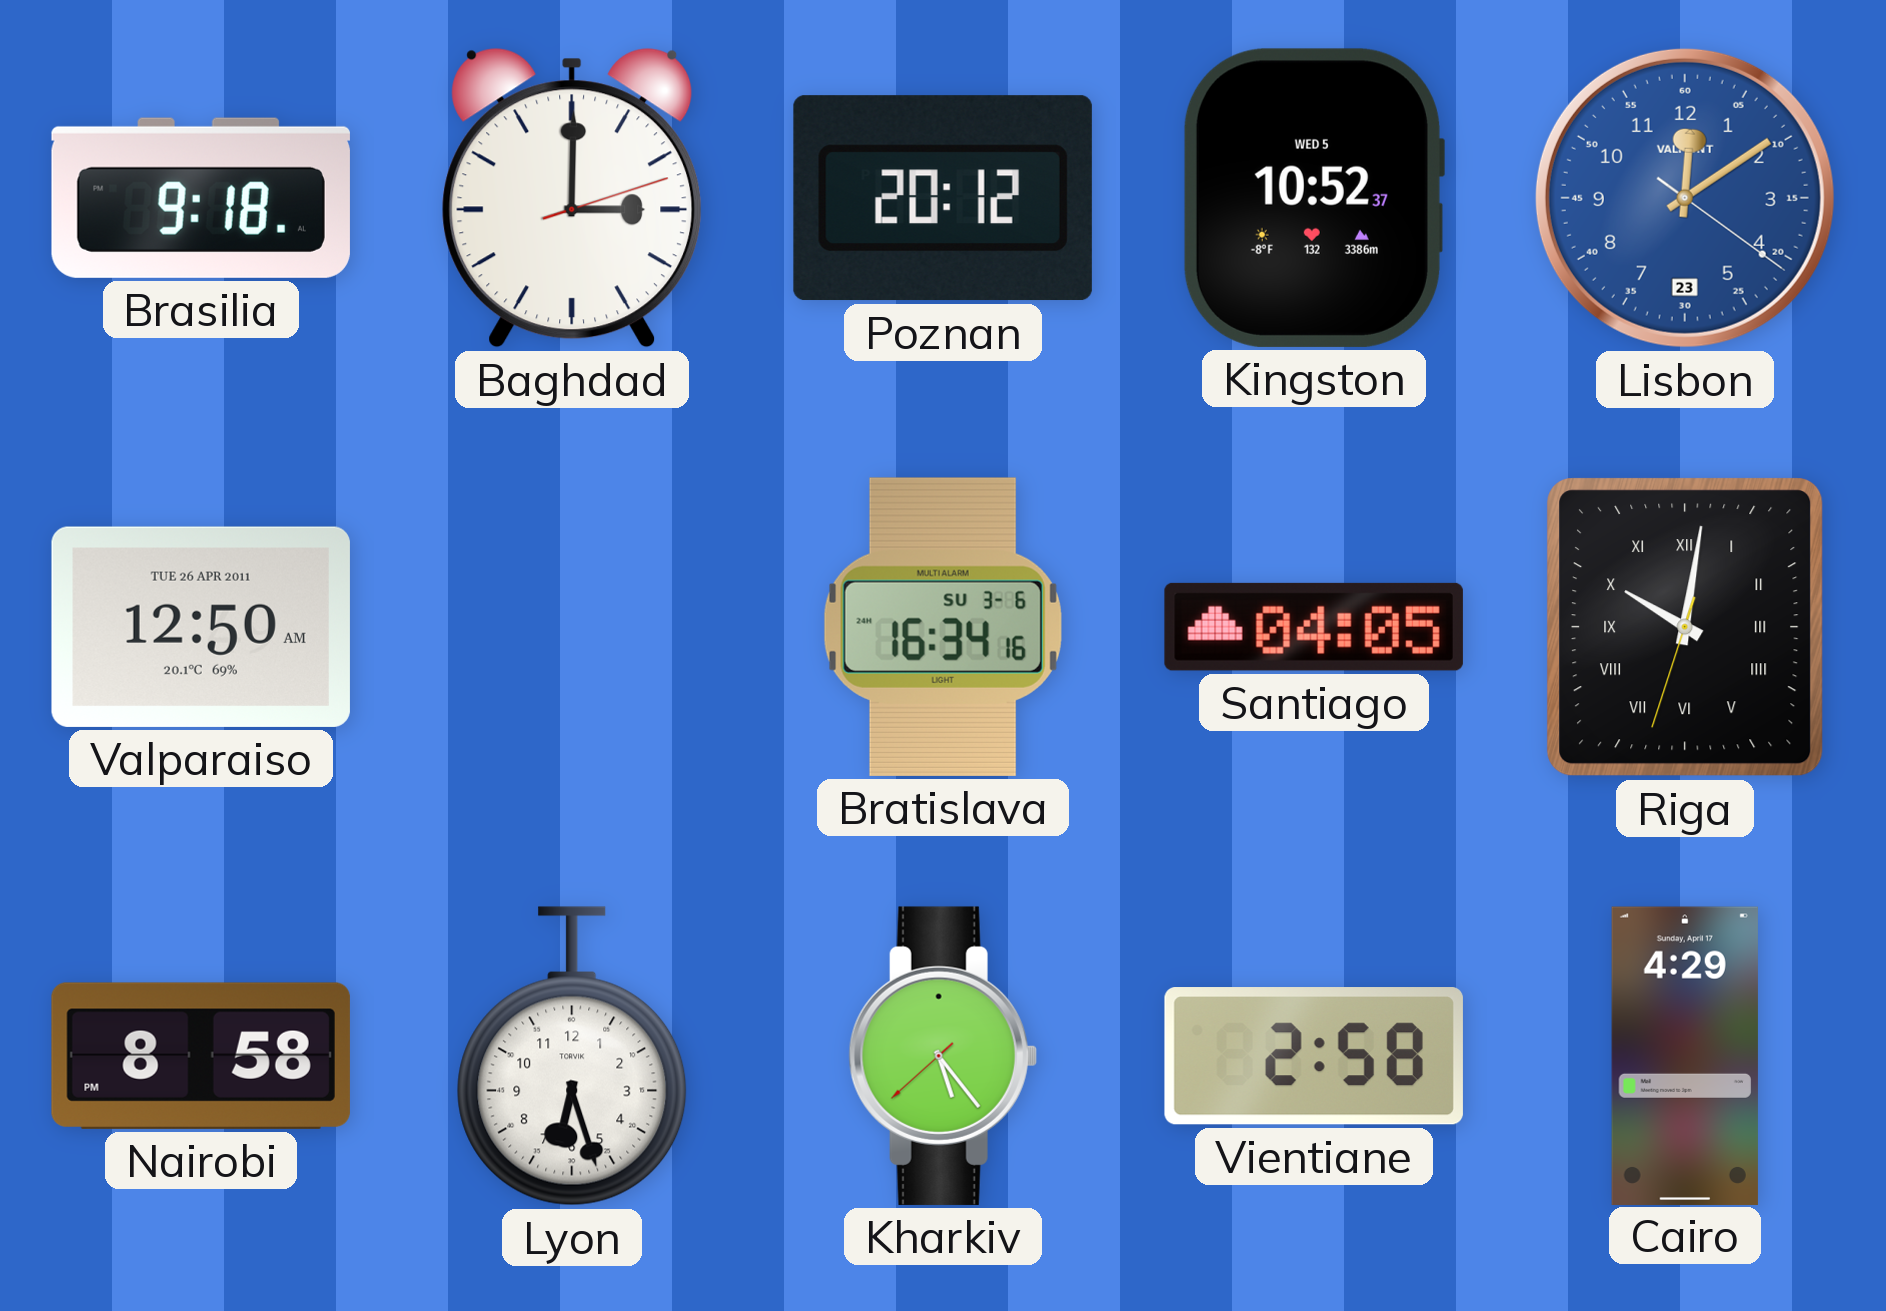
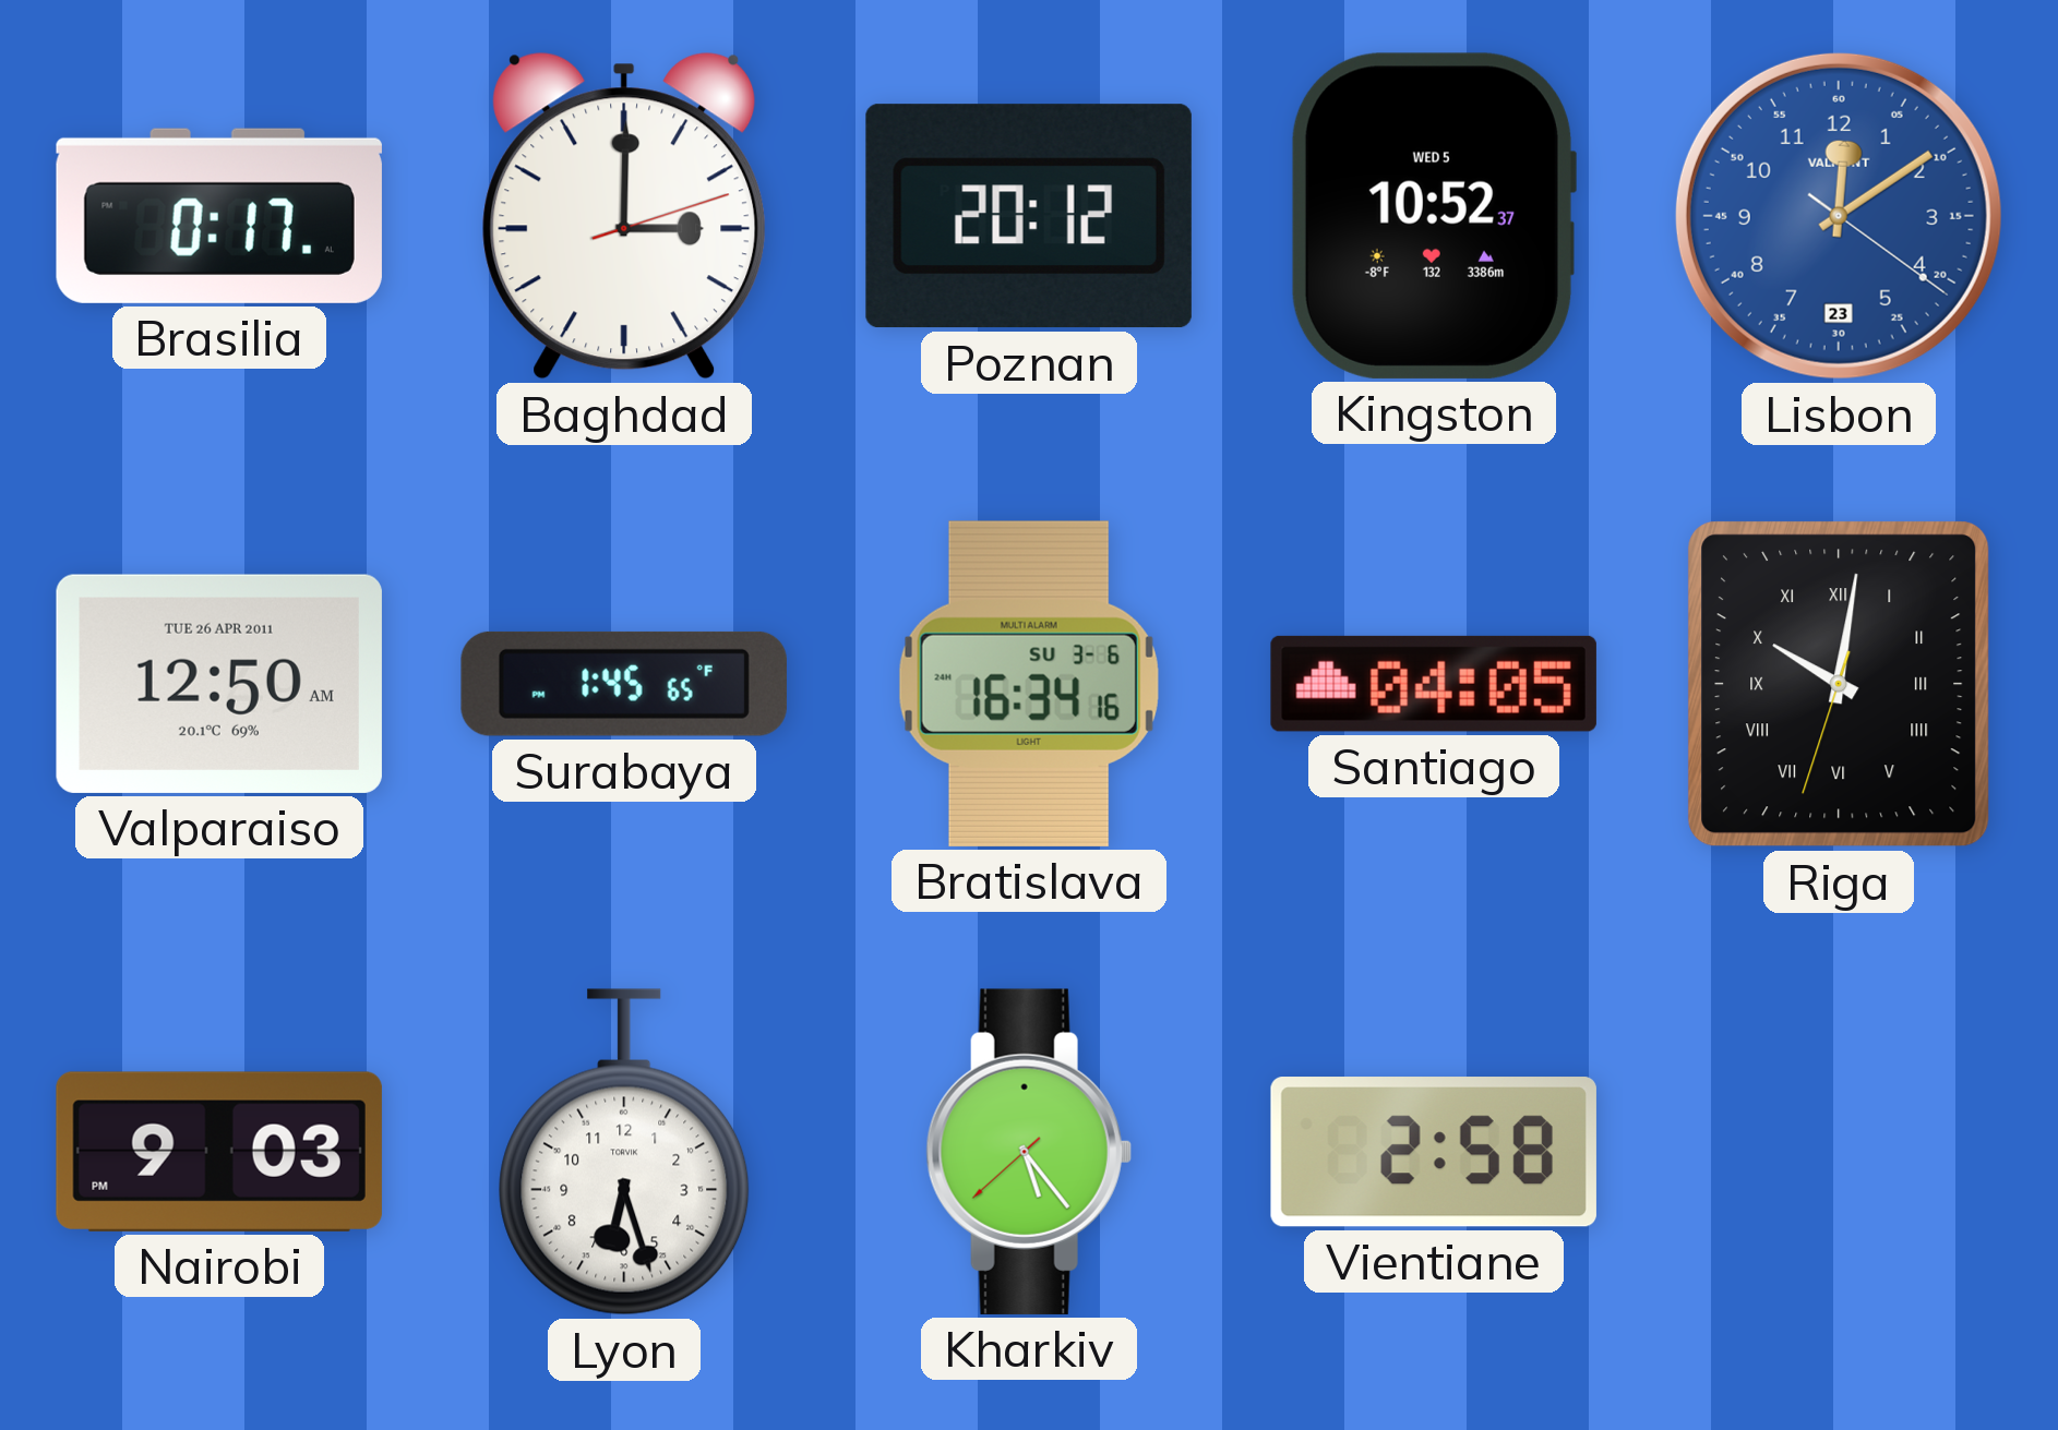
Brasilia: 9:18 -> 0:17 (219, 216)
Surabaya: none -> 1:45 (624, 684)
Nairobi: 8:58 -> 9:03 (219, 1152)
Cairo: 4:29 -> none (1685, 1055)
